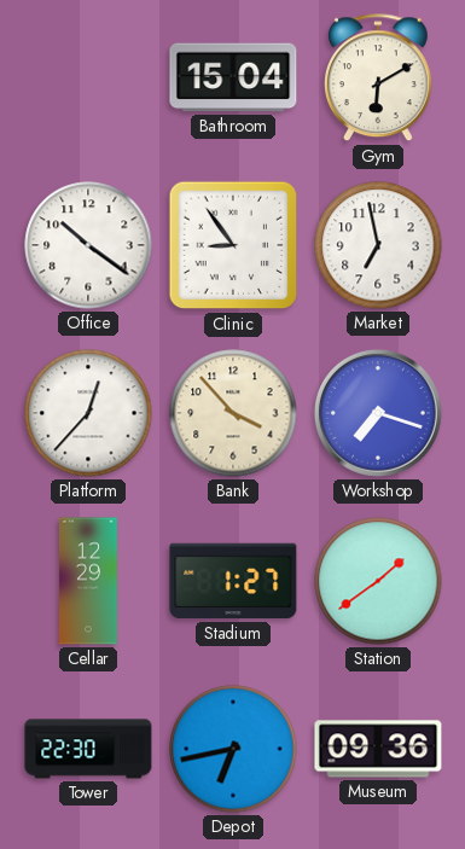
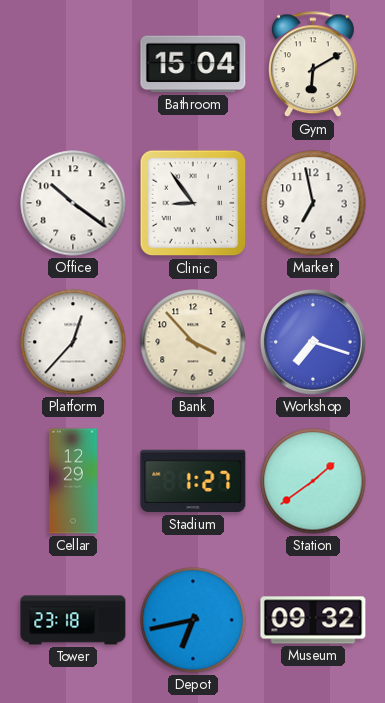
Tower: 22:30 -> 23:18 (73, 620)
Museum: 09:36 -> 09:32 (313, 620)
